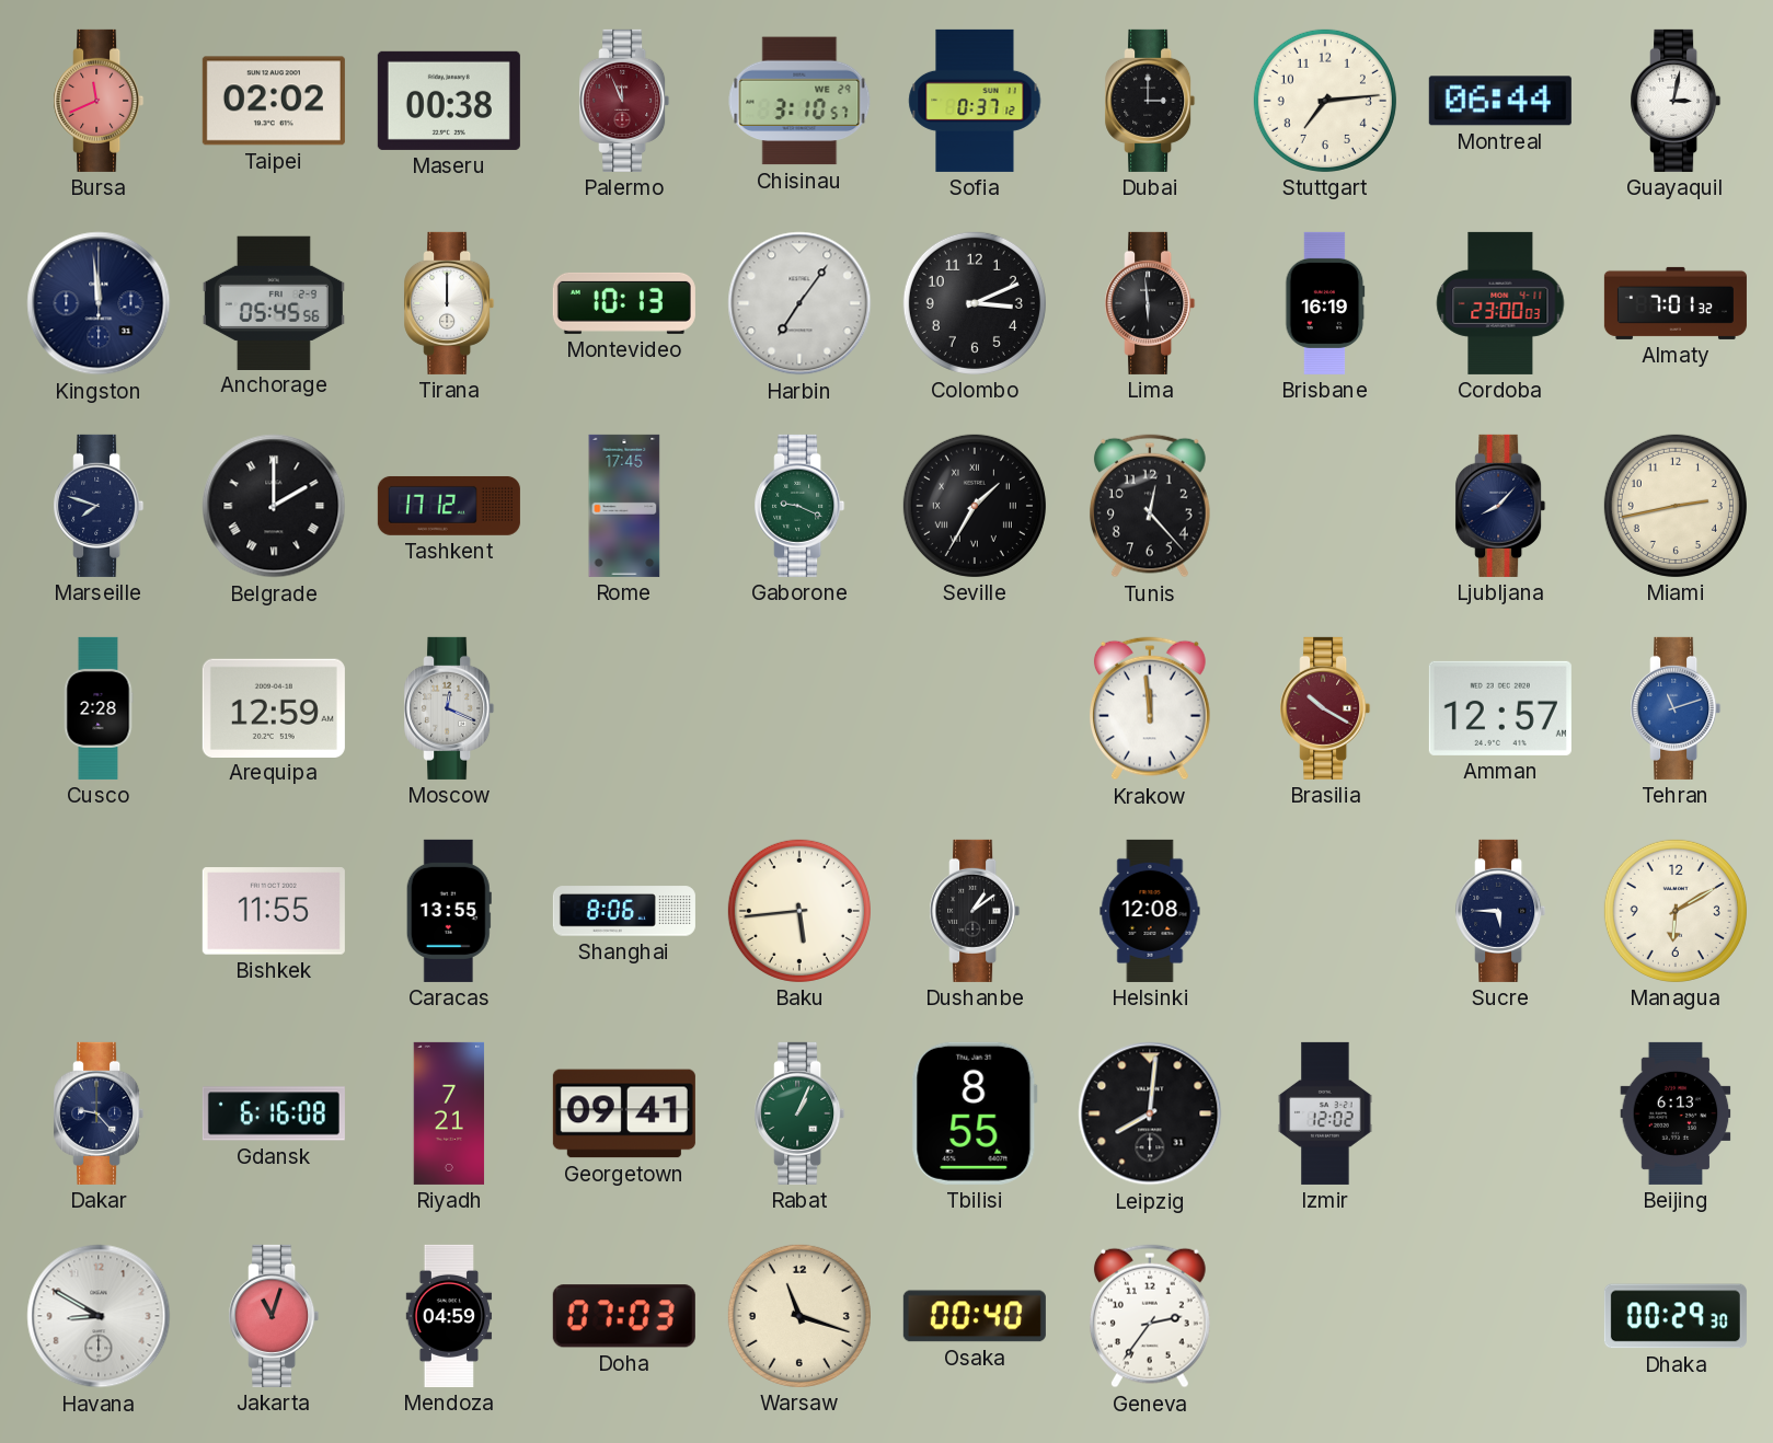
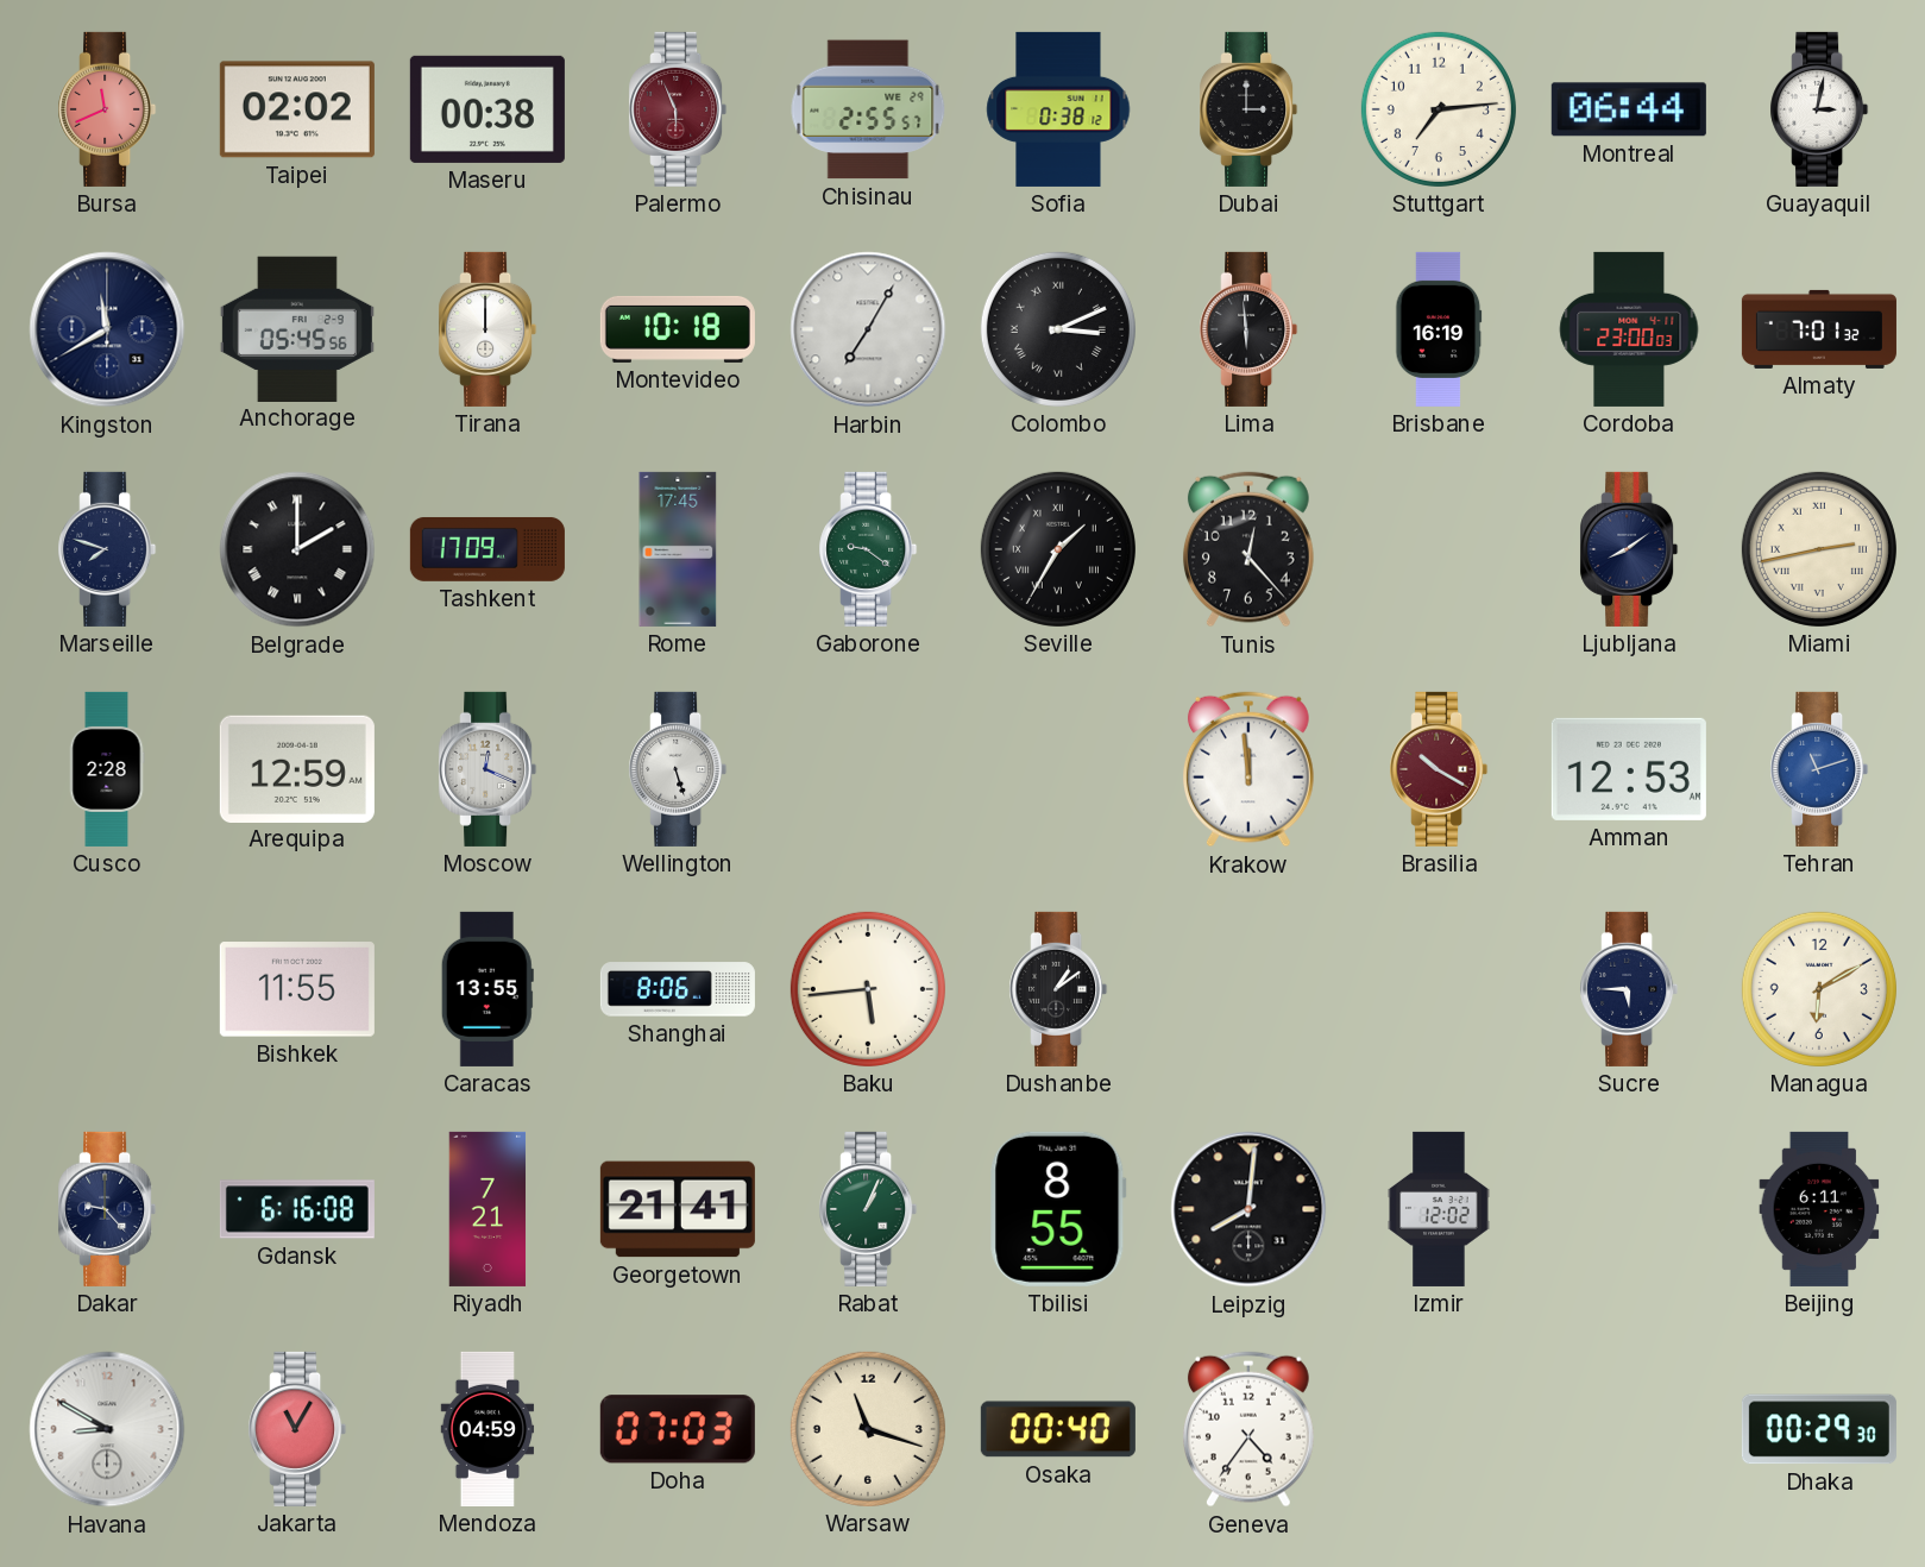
Palermo: 11:56 -> 5:56 (678, 109)
Chisinau: 3:10 -> 2:55 (868, 109)
Sofia: 0:37 -> 0:38 (1058, 109)
Kingston: 11:59 -> 11:40 (107, 329)
Montevideo: 10:13 -> 10:18 (678, 329)
Harbin: 7:06 -> 7:05 (868, 329)
Colombo numerals: Arabic -> Roman (1058, 329)
Tashkent: 17:12 -> 17:09 (487, 549)
Gaborone: 9:19 -> 9:21 (868, 549)
Ljubljana: 8:07 -> 8:09 (1629, 549)
Miami numerals: Arabic -> Roman (1819, 549)
Wellington: none -> 5:27 (678, 769)
Amman: 12:57 -> 12:53 (1629, 769)
Helsinki: 12:08 -> none (1150, 911)
Georgetown: 09:41 -> 21:41 (678, 1209)
Beijing: 6:13 -> 6:11 (1819, 1209)
Jakarta: 11:03 -> 11:05 (297, 1429)
Geneva: 2:36 -> 4:36 (1248, 1429)
